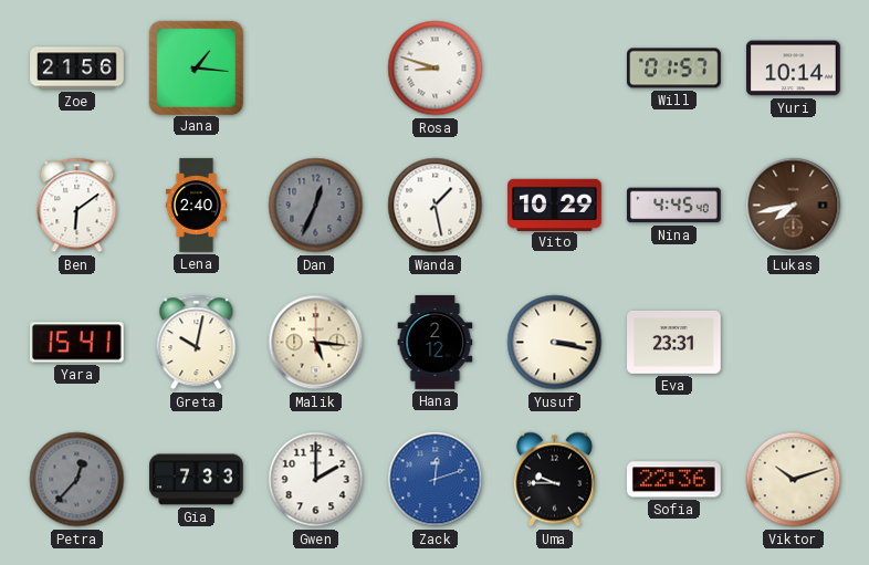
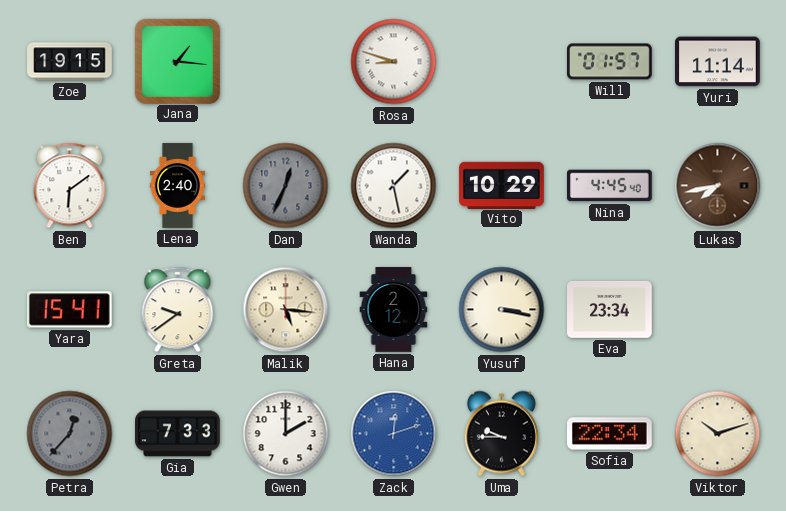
Zoe: 21:56 -> 19:15 (70, 62)
Yuri: 10:14 -> 11:14 (718, 62)
Greta: 10:02 -> 9:39 (178, 310)
Eva: 23:31 -> 23:34 (610, 310)
Sofia: 22:36 -> 22:34 (610, 434)
